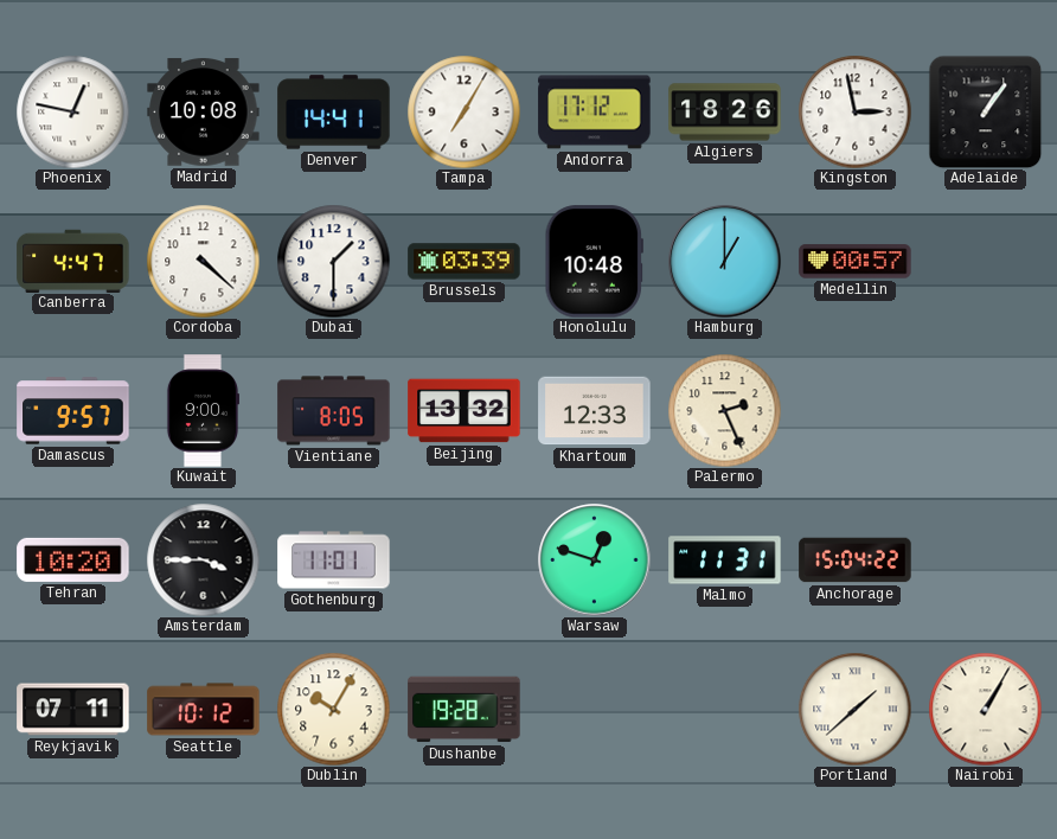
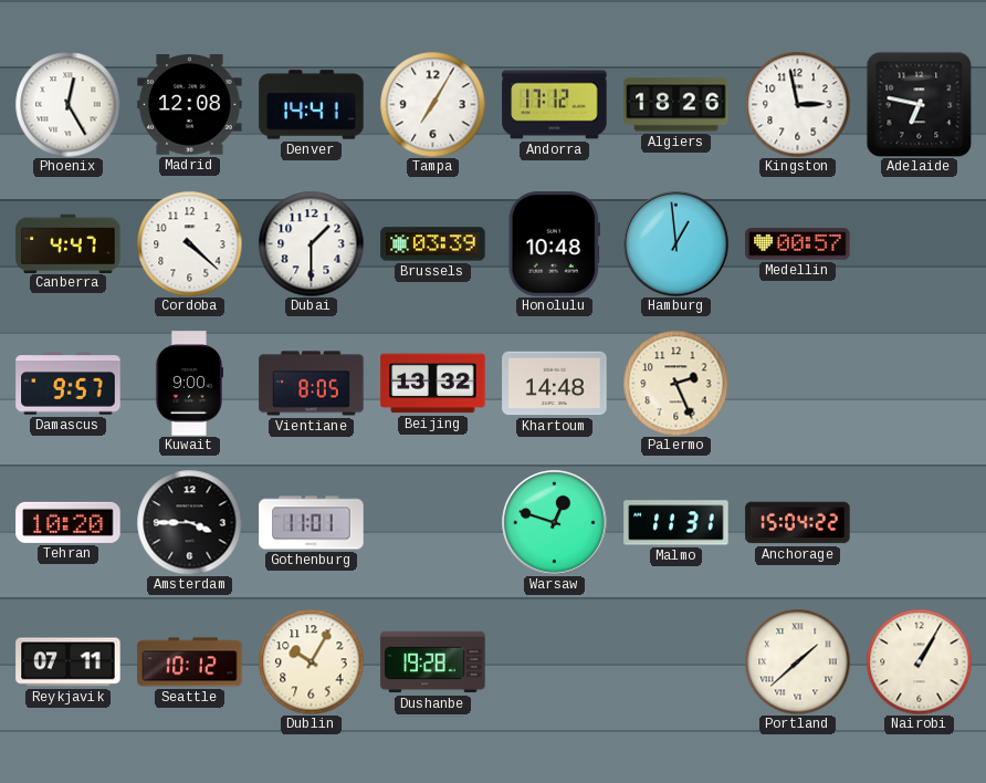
Phoenix: 12:47 -> 12:25 (67, 104)
Madrid: 10:08 -> 12:08 (190, 105)
Adelaide: 1:06 -> 6:47 (919, 104)
Hamburg: 1:00 -> 12:59 (676, 244)
Khartoum: 12:33 -> 14:48 (555, 384)
